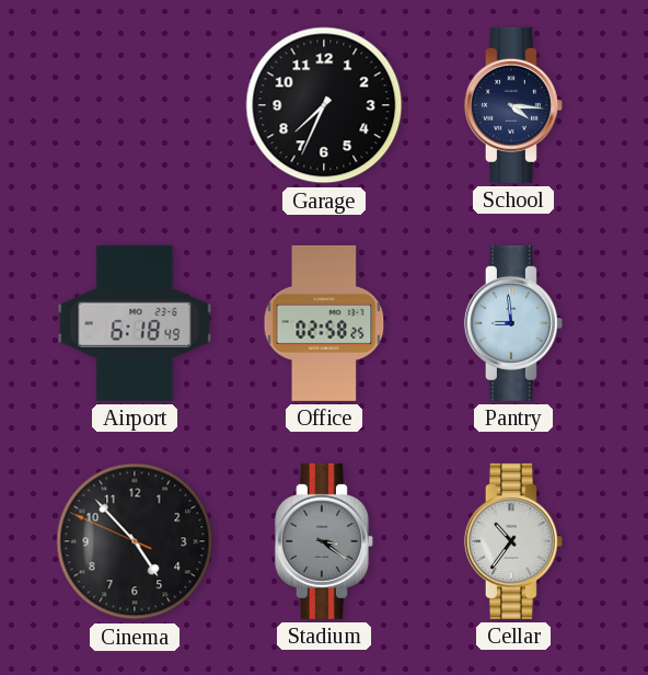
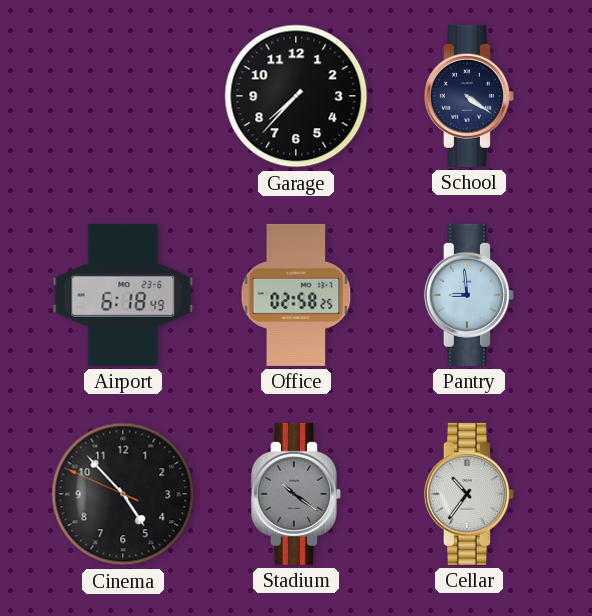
Garage: 7:34 -> 7:37 (296, 96)
School: 4:16 -> 4:21 (469, 96)
Stadium: 3:21 -> 10:21 (296, 494)
